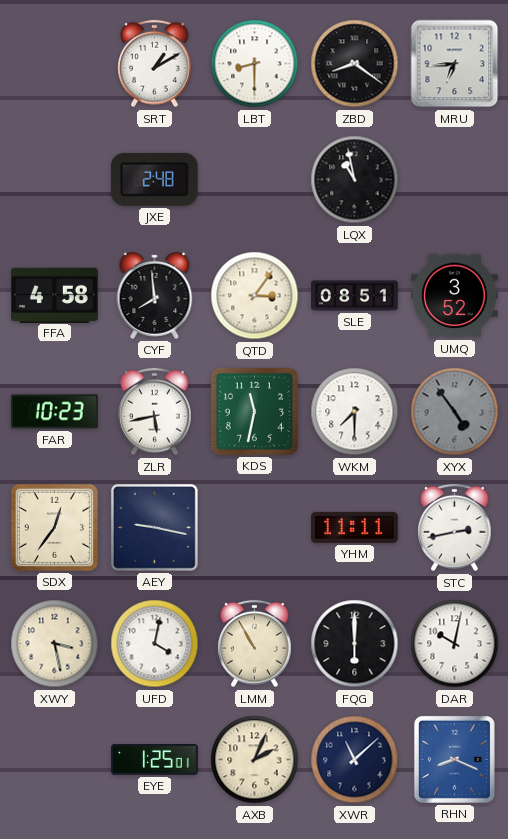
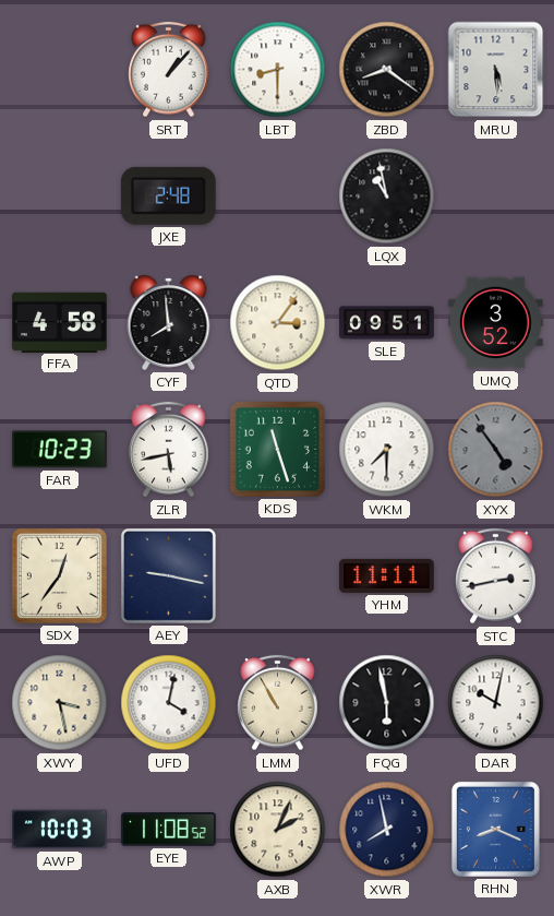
SRT: 1:10 -> 1:07 (169, 70)
MRU: 6:44 -> 5:29 (496, 70)
SLE: 08:51 -> 09:51 (387, 323)
KDS: 11:32 -> 11:27 (277, 449)
FQG: 6:00 -> 5:58 (387, 703)
AWP: none -> 10:03 (60, 830)
EYE: 1:25 -> 11:08 (169, 830)
XWR: 11:08 -> 7:58 (387, 830)
